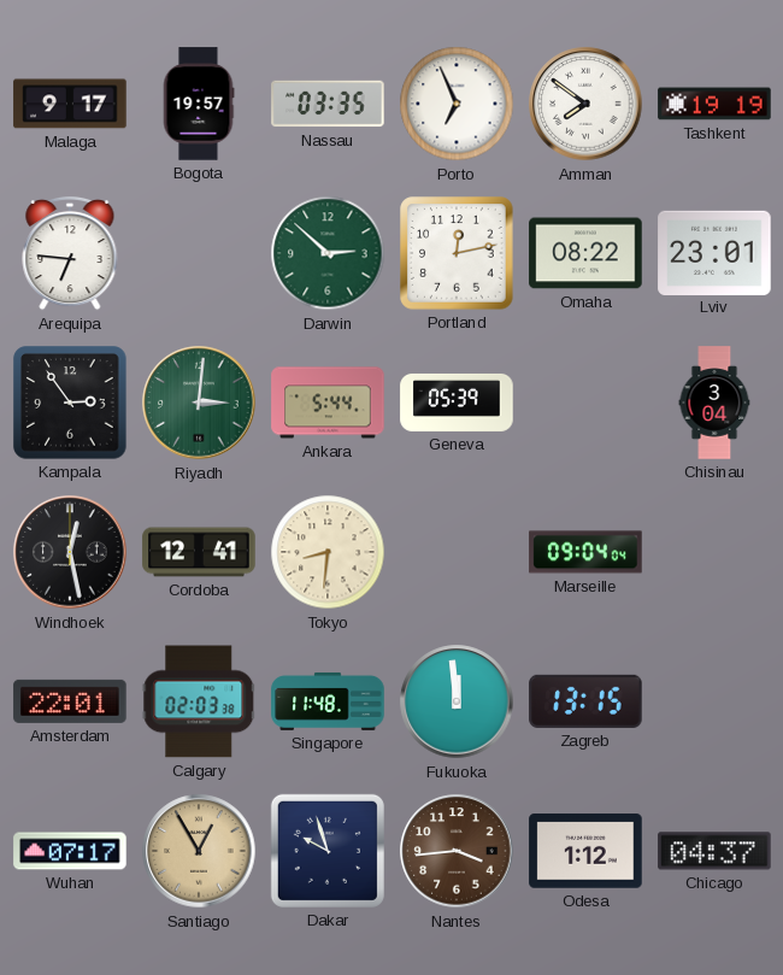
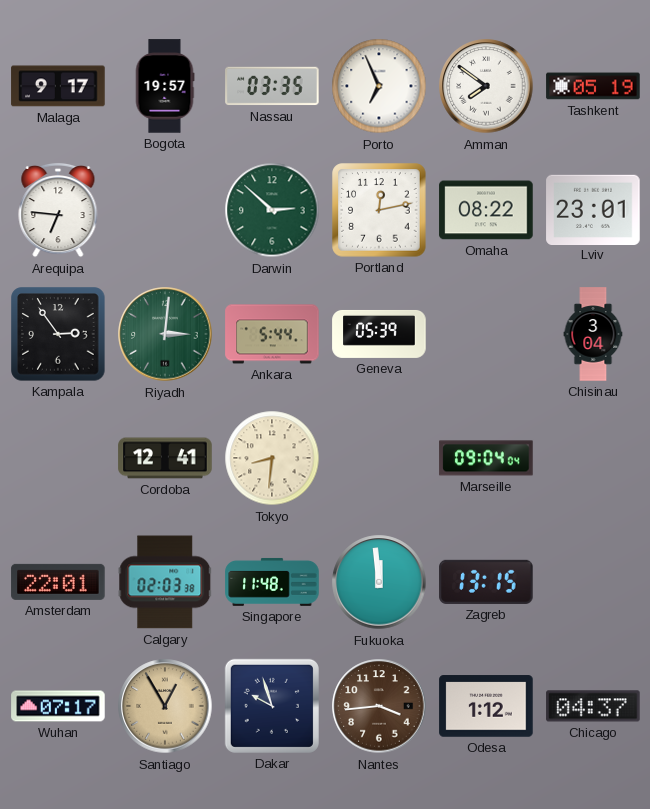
Tashkent: 19:19 -> 05:19 (593, 86)
Windhoek: 12:28 -> none (70, 552)
